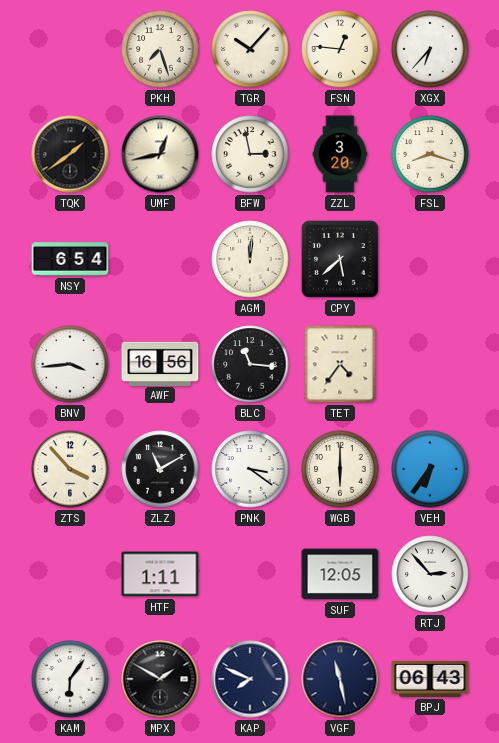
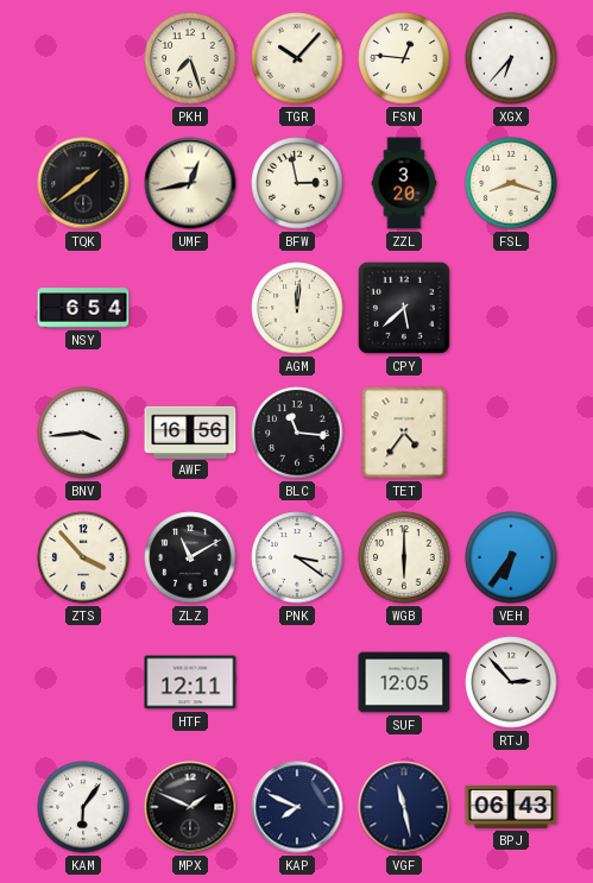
HTF: 1:11 -> 12:11 (190, 682)
MPX: 1:50 -> 1:49 (190, 807)
